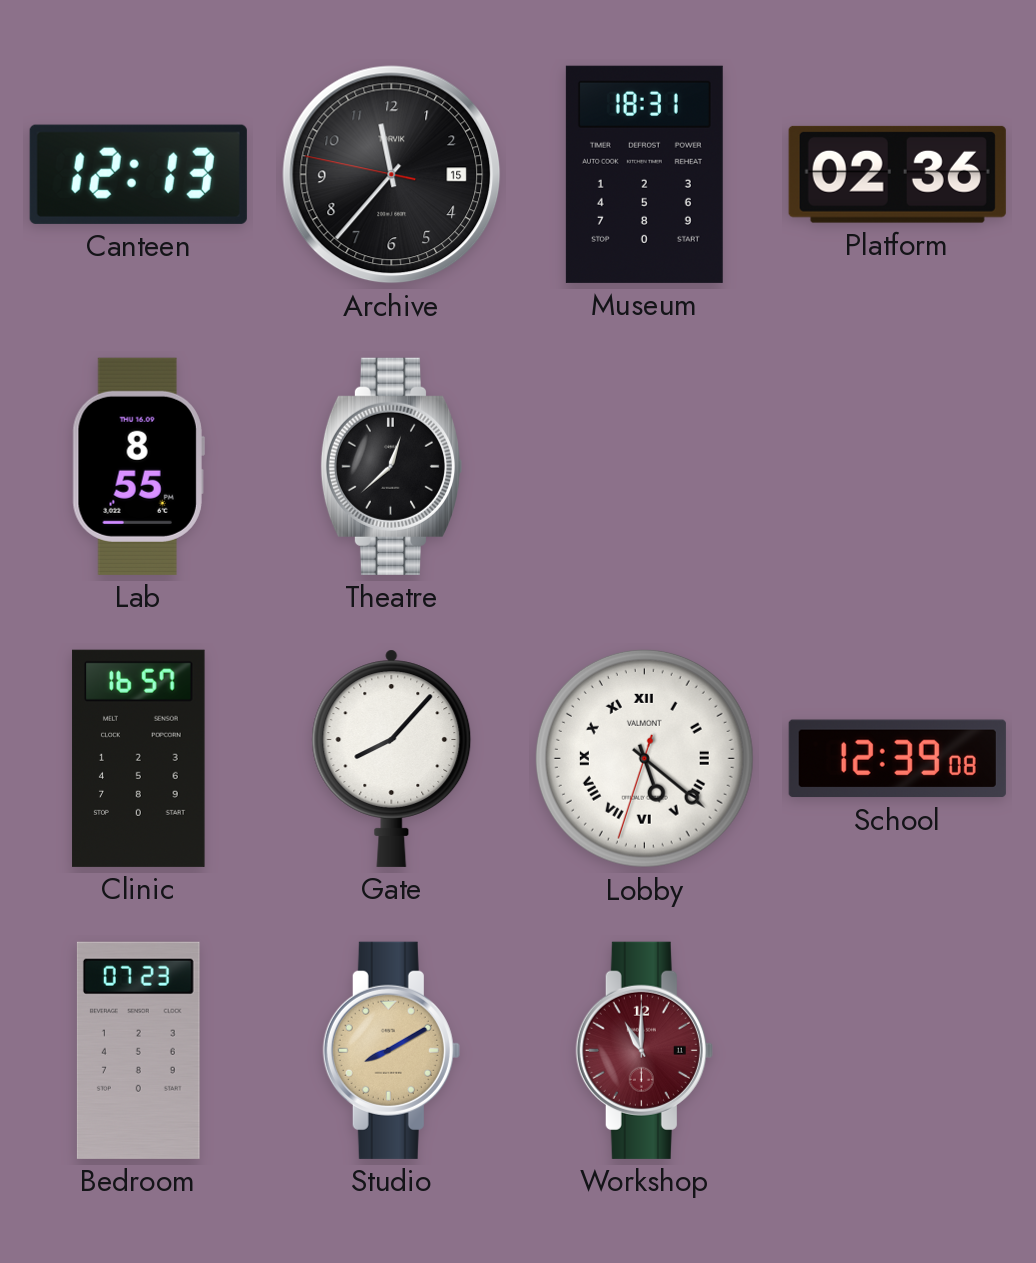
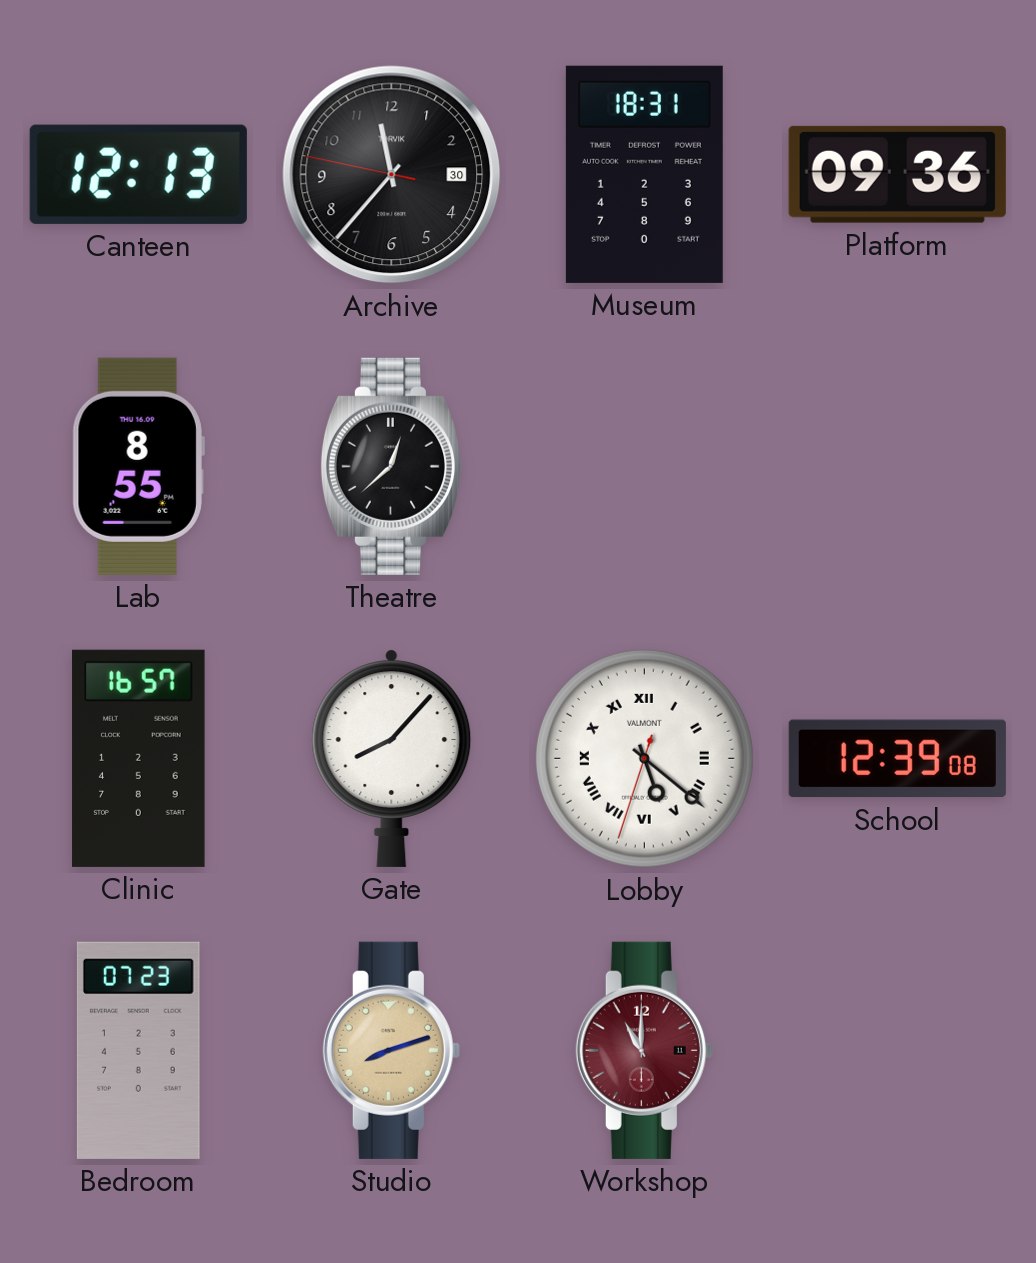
Archive date: 15 -> 30 (392, 175)
Platform: 02:36 -> 09:36 (897, 174)
Studio: 8:10 -> 8:12 (391, 1050)
